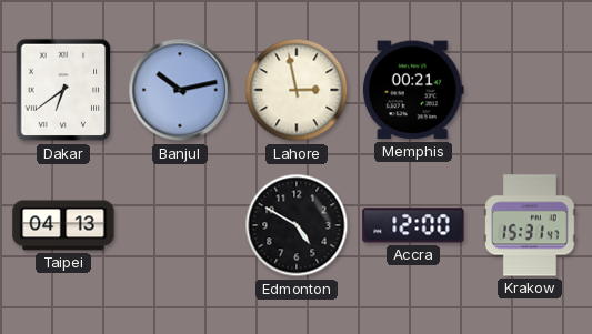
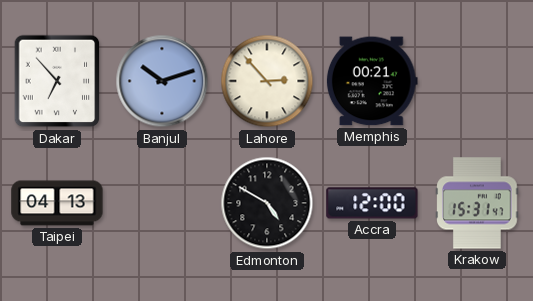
Dakar: 6:39 -> 6:53 (57, 81)
Banjul: 10:13 -> 10:12 (162, 81)
Lahore: 2:58 -> 2:53 (267, 81)
